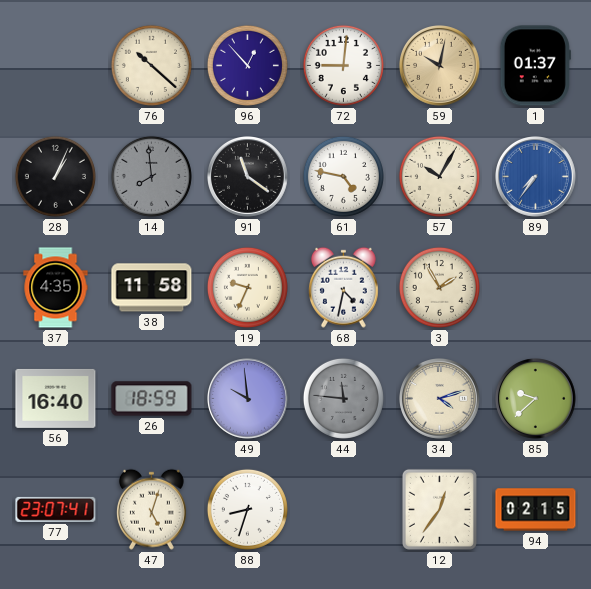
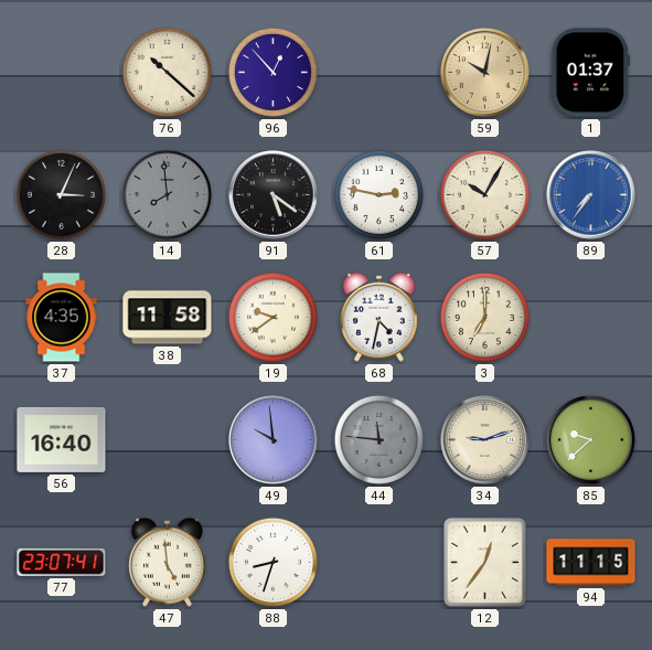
72: 9:01 -> none (343, 65)
28: 1:04 -> 3:04 (61, 194)
91: 11:21 -> 5:21 (274, 195)
61: 4:47 -> 2:47 (378, 194)
19: 9:34 -> 9:39 (272, 317)
3: 1:55 -> 7:00 (484, 317)
26: 18:59 -> none (152, 399)
34: 4:12 -> 9:12 (485, 440)
47: 5:03 -> 4:59 (167, 562)
94: 02:15 -> 11:15 (591, 563)
